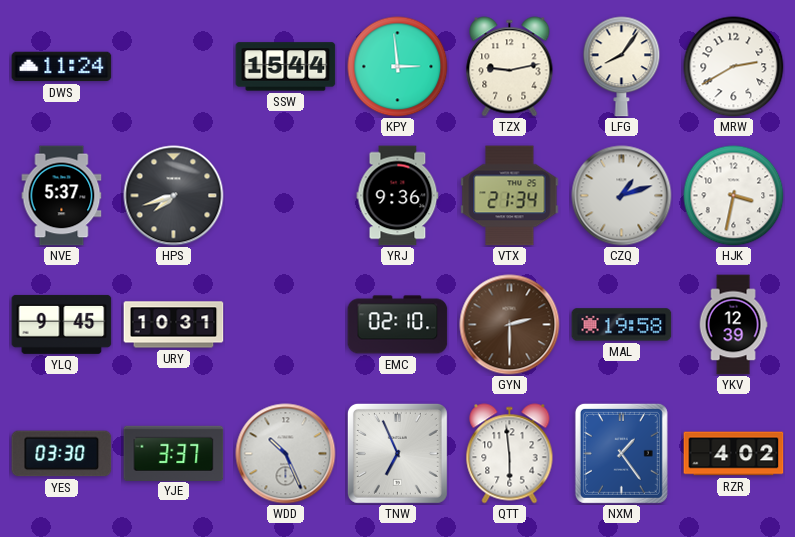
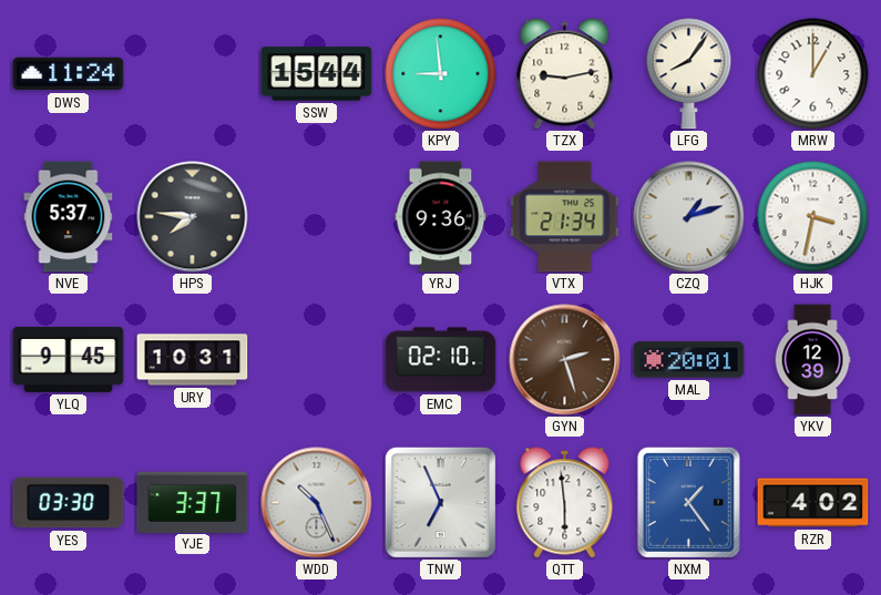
KPY: 2:59 -> 8:59 (441, 74)
MRW: 2:40 -> 1:00 (813, 74)
HPS: 7:42 -> 7:46 (193, 217)
GYN: 2:30 -> 2:27 (565, 360)
MAL: 19:58 -> 20:01 (689, 360)
